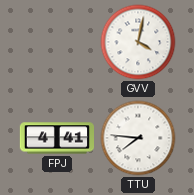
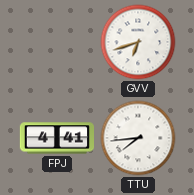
GVV: 4:02 -> 6:42 (138, 42)
TTU: 7:46 -> 7:44 (138, 138)
